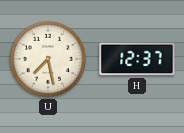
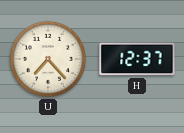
U: 7:28 -> 7:23 (48, 59)
